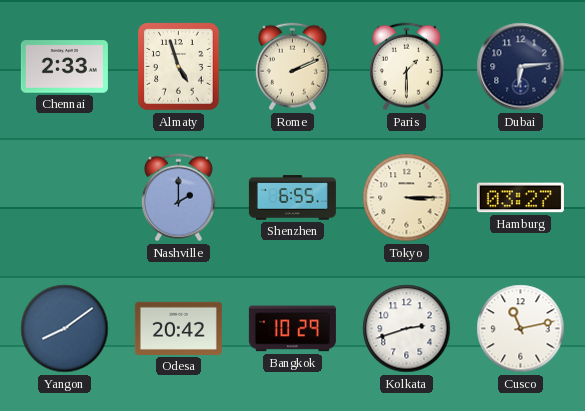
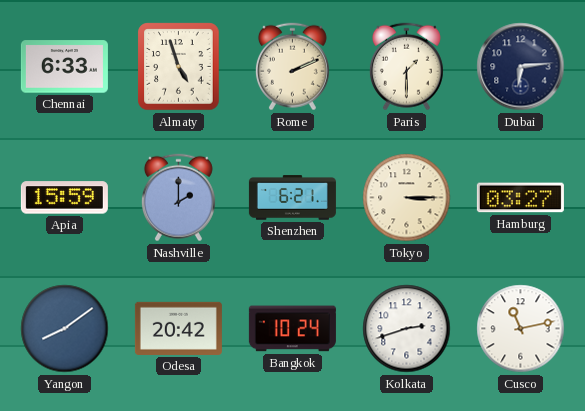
Chennai: 2:33 -> 6:33 (64, 67)
Apia: none -> 15:59 (64, 198)
Shenzhen: 6:55 -> 6:21 (292, 198)
Bangkok: 10:29 -> 10:24 (292, 329)
